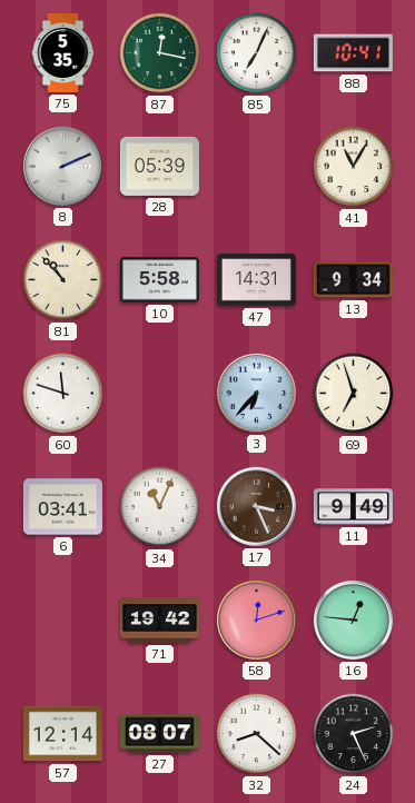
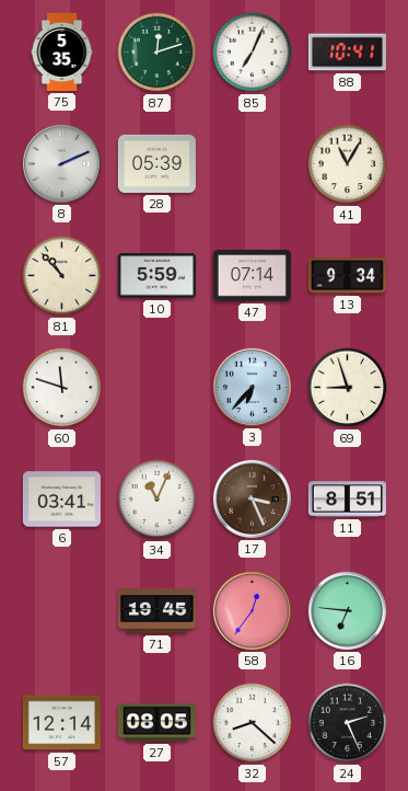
87: 12:17 -> 12:12 (158, 53)
10: 5:58 -> 5:59 (156, 276)
47: 14:31 -> 07:14 (252, 276)
69: 6:57 -> 8:57 (348, 388)
11: 9:49 -> 8:51 (347, 500)
71: 19:42 -> 19:45 (156, 611)
58: 12:12 -> 12:36 (252, 610)
16: 12:46 -> 6:46 (347, 610)
27: 08:07 -> 08:05 (156, 723)
